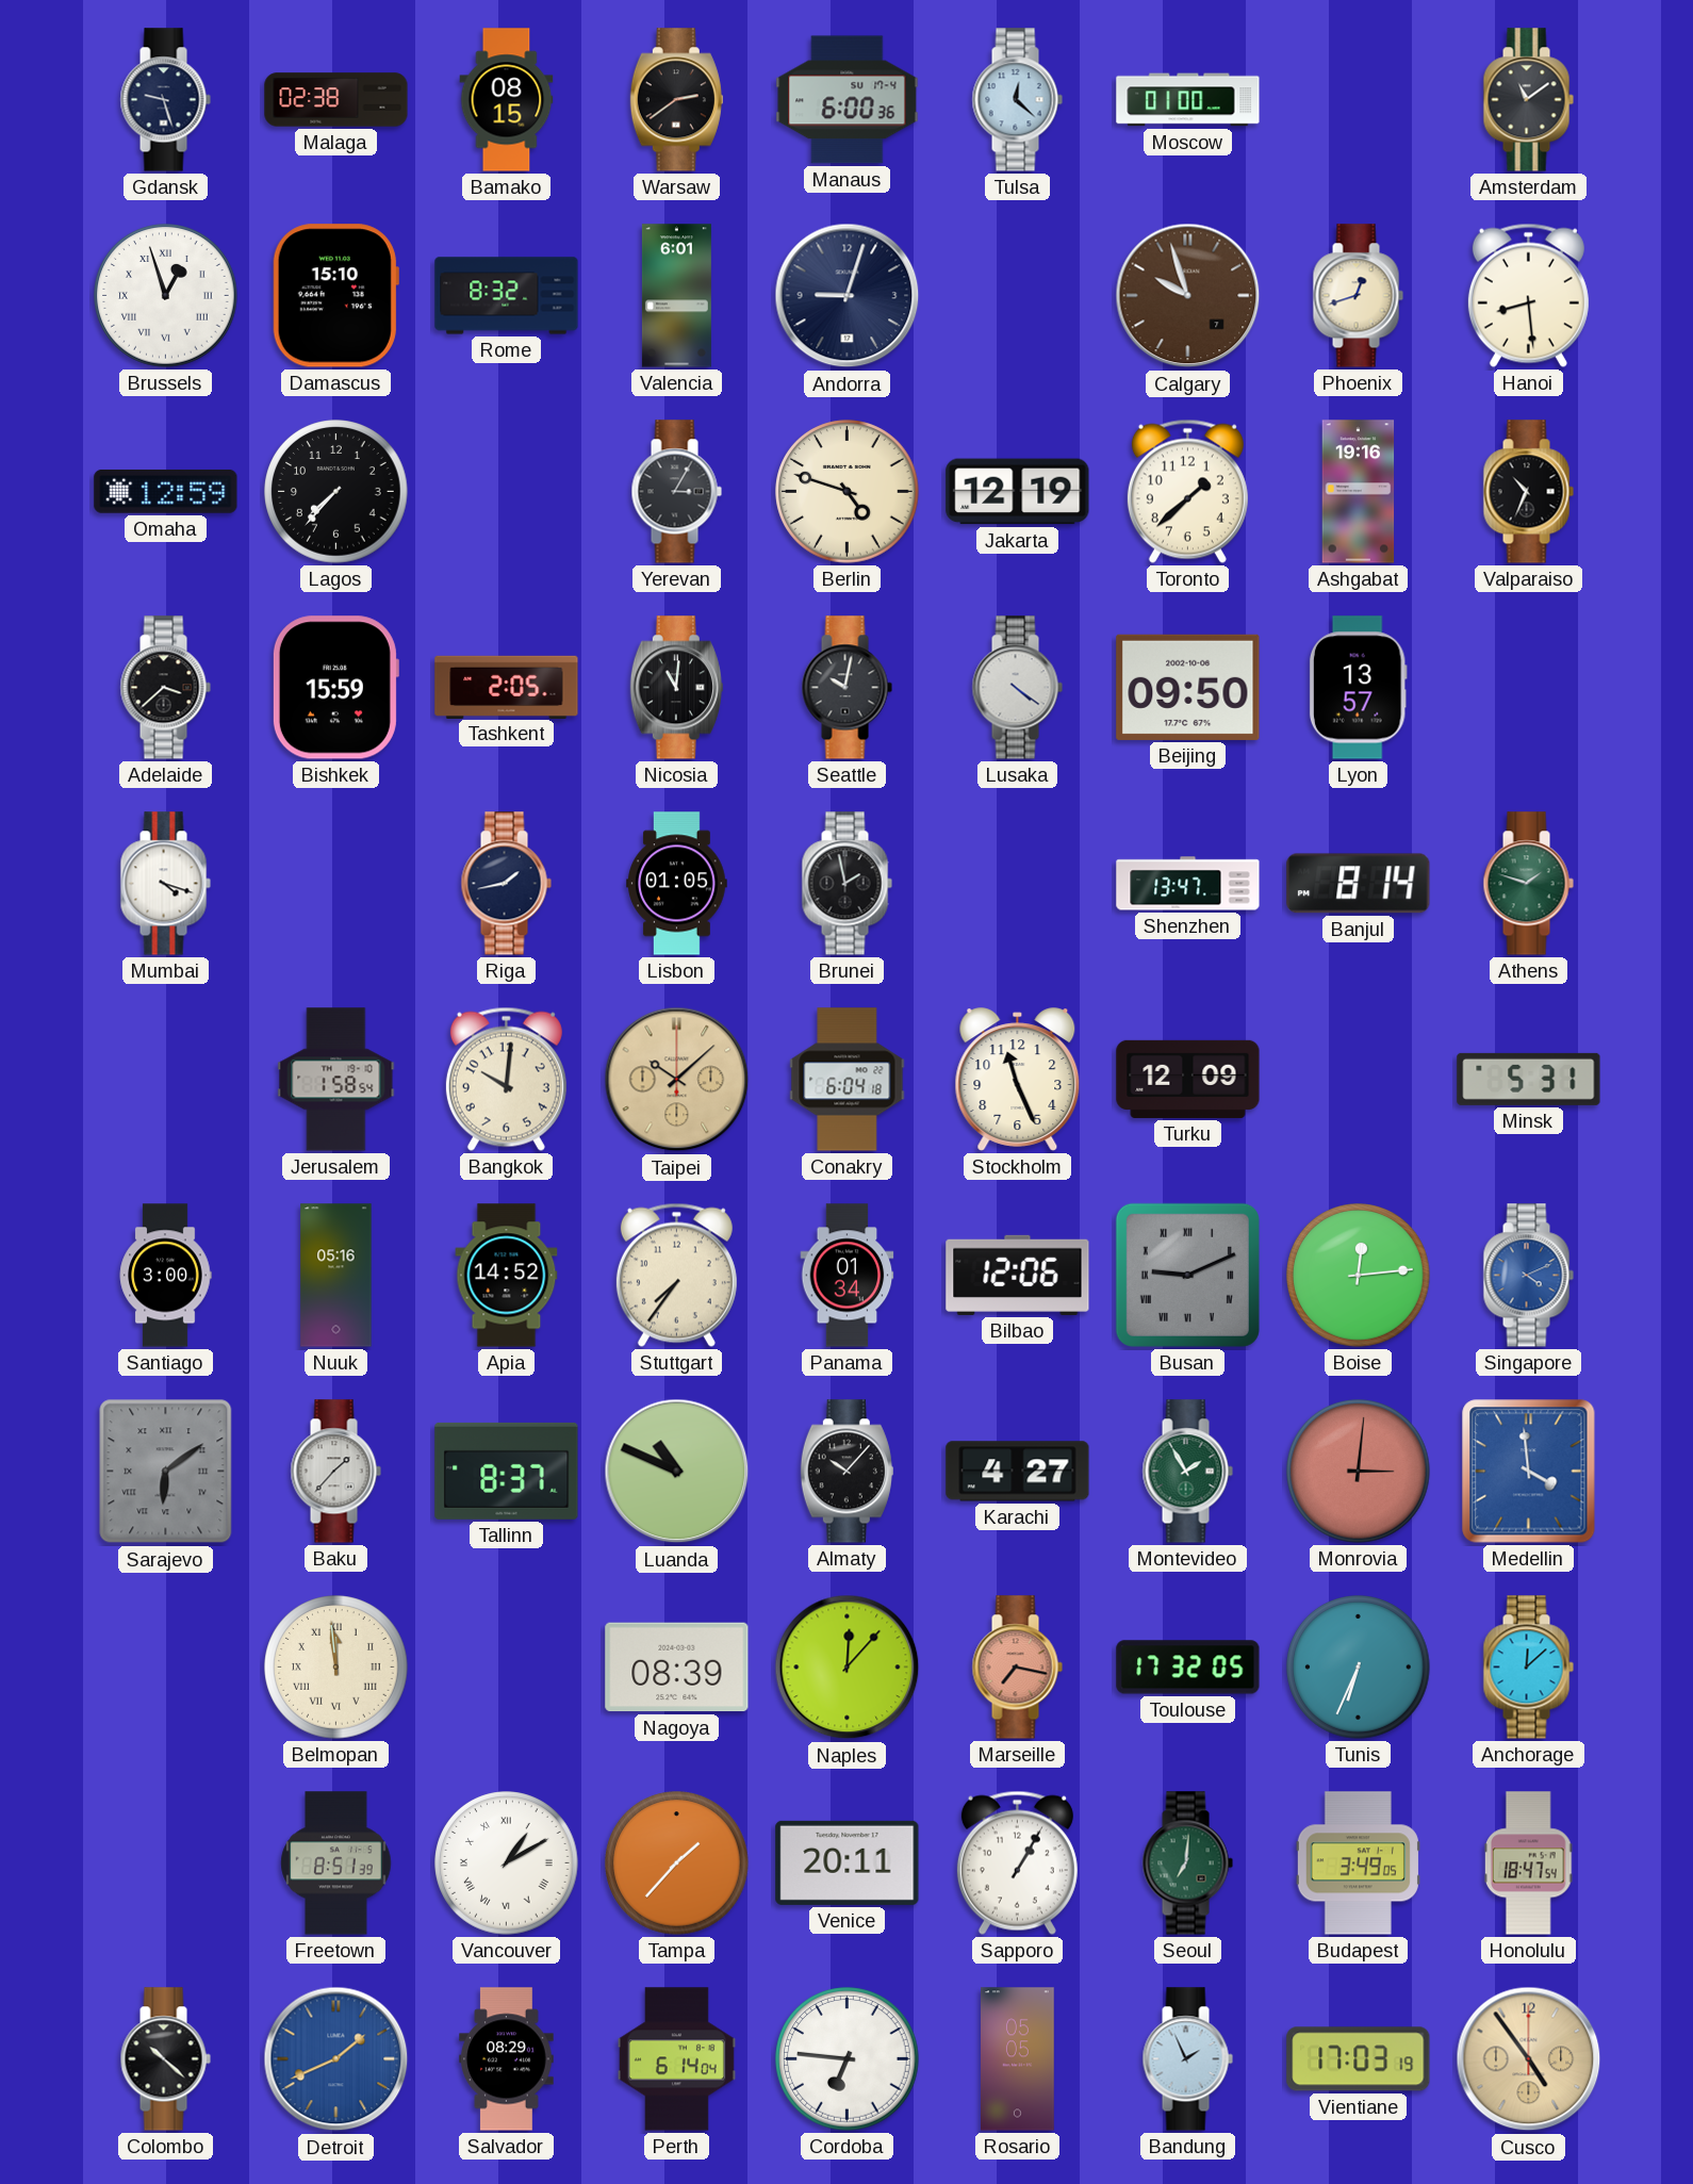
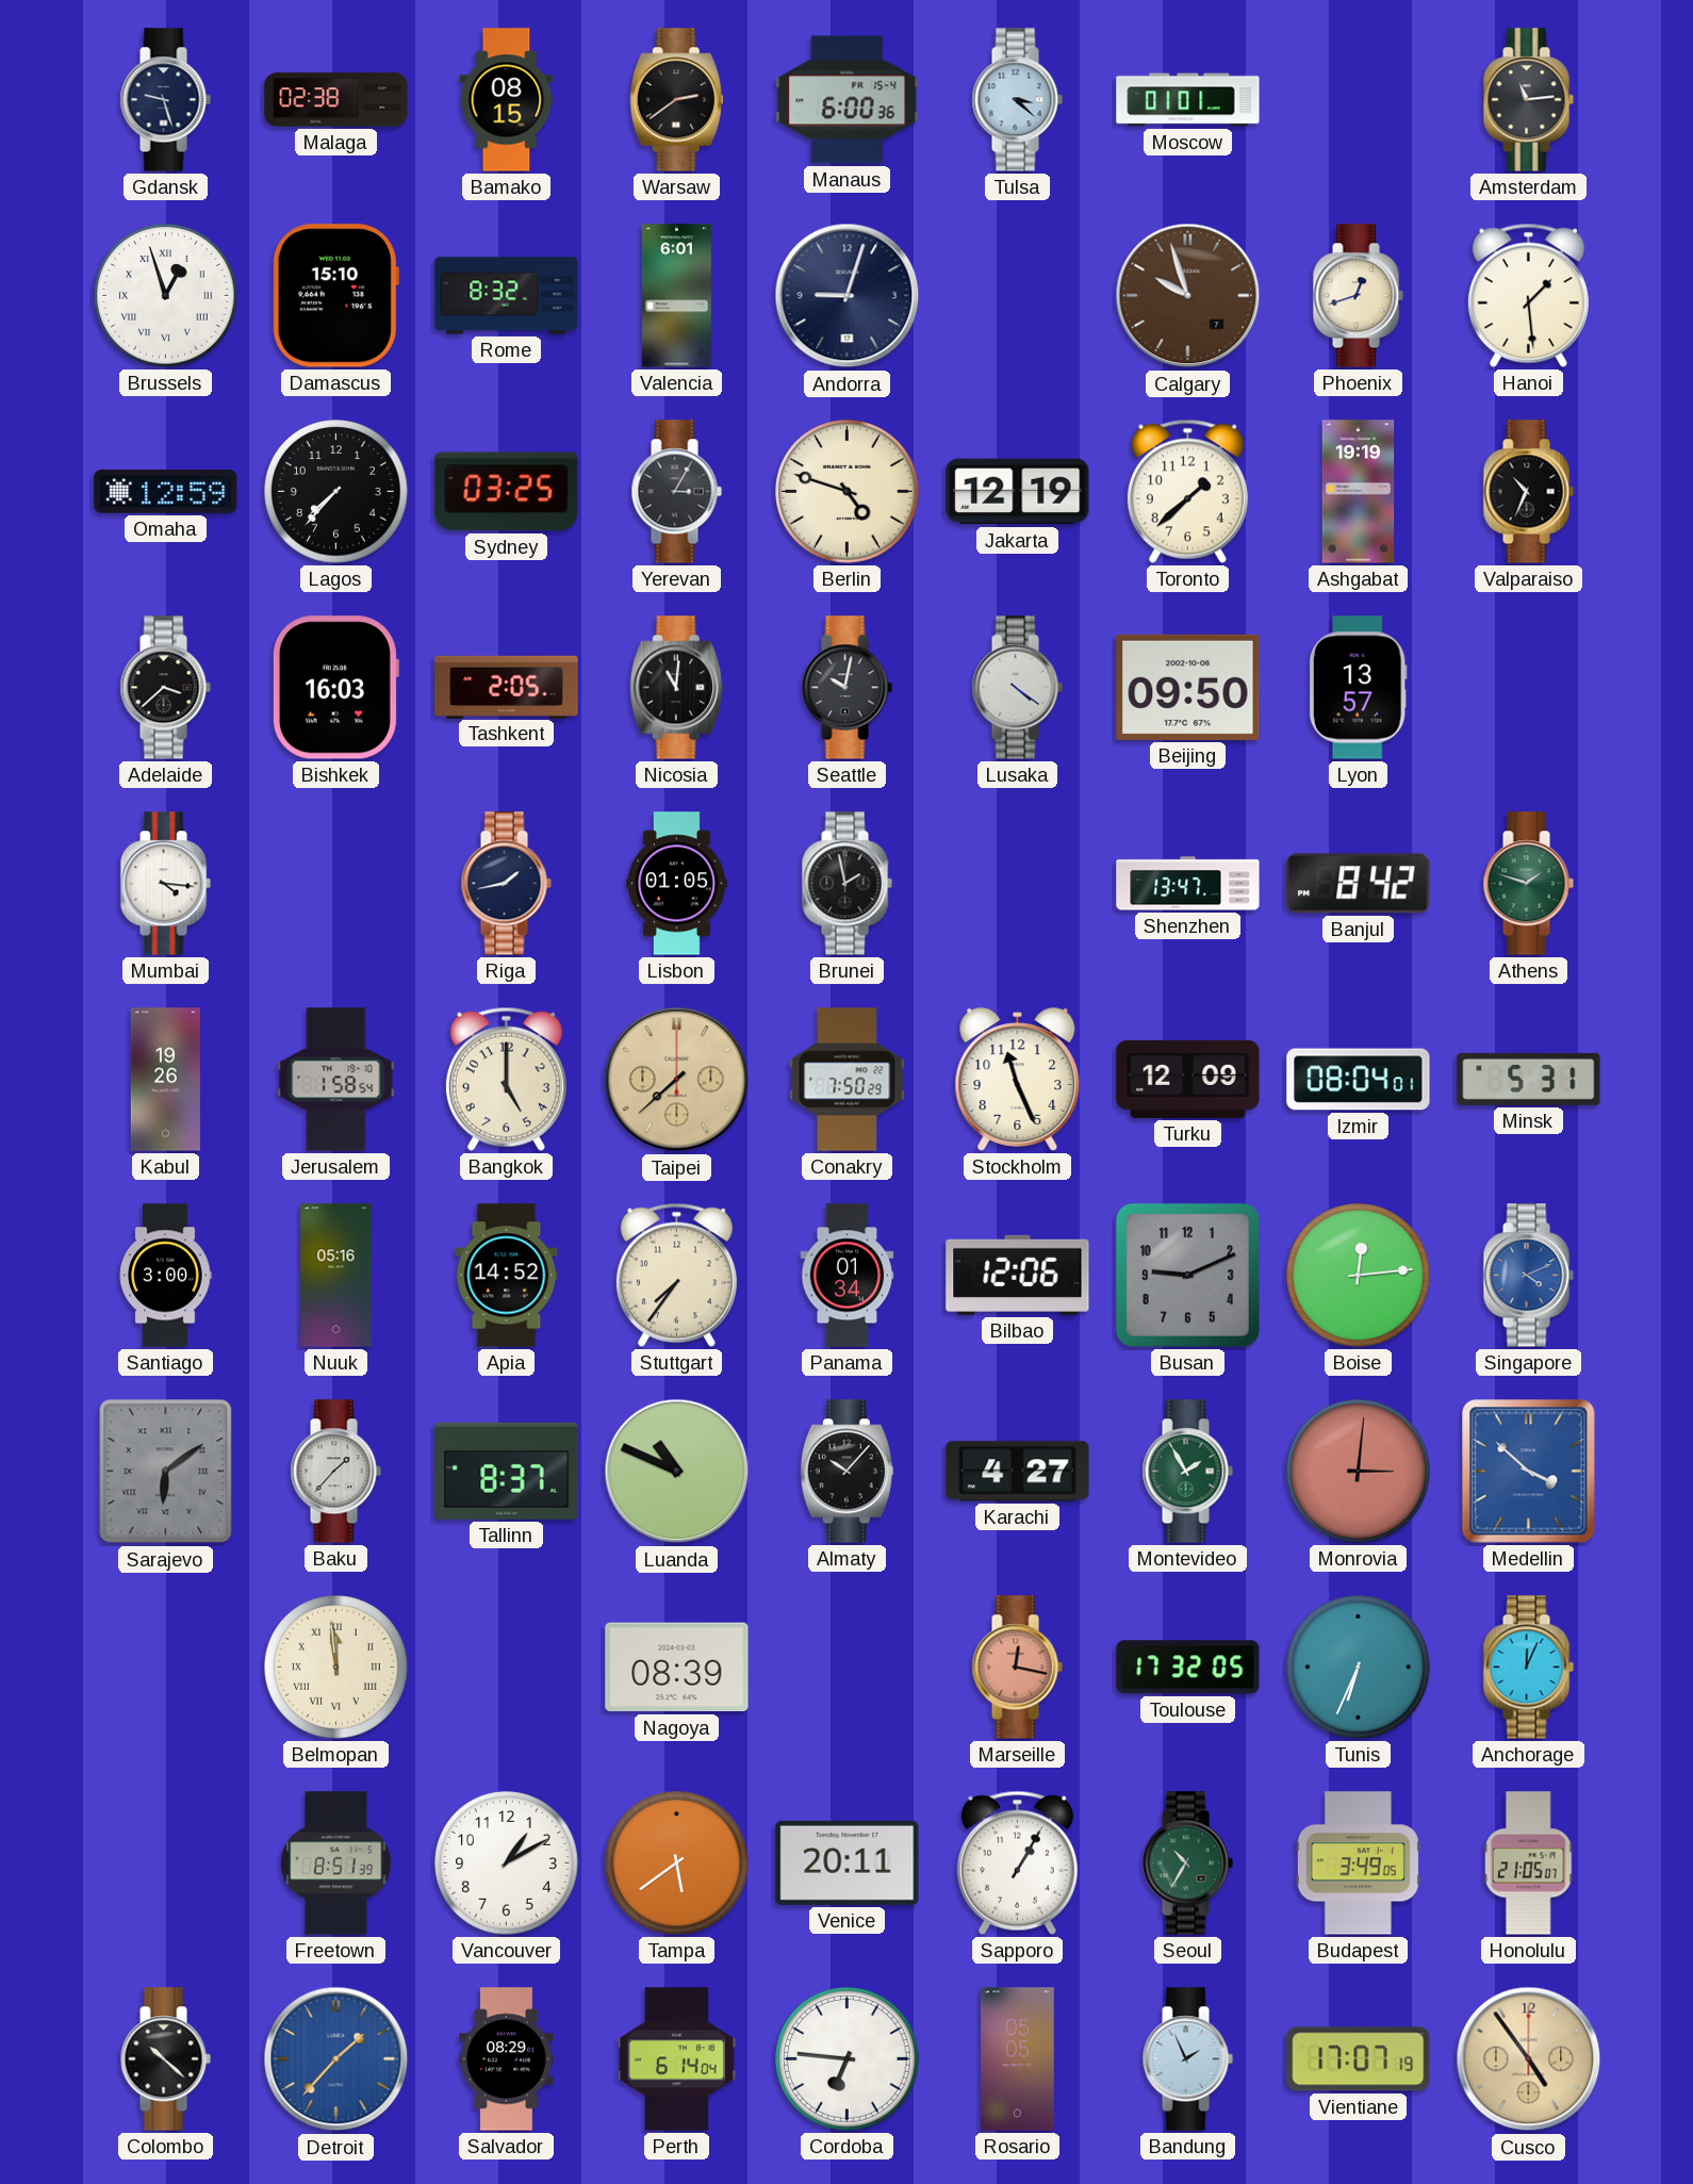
Manaus date: SU 17-4 -> FR 15-4 (848, 100)
Tulsa: 12:22 -> 3:22 (1017, 100)
Moscow: 01:00 -> 01:01 (1188, 100)
Amsterdam: 11:09 -> 11:14 (1528, 100)
Hanoi: 8:29 -> 1:29 (1528, 295)
Sydney: none -> 03:25 (507, 492)
Ashgabat: 19:16 -> 19:19 (1359, 492)
Bishkek: 15:59 -> 16:03 (335, 688)
Mumbai: 4:18 -> 4:16 (165, 884)
Banjul: 8:14 -> 8:42 (1359, 884)
Kabul: none -> 19:26 (165, 1080)
Bangkok: 10:01 -> 5:00 (506, 1079)
Taipei: 10:08 -> 7:38 (677, 1080)
Conakry: 6:04 -> 7:50 (848, 1080)
Izmir: none -> 08:04 (1359, 1080)
Busan numerals: Roman -> Arabic (1187, 1275)
Medellin: 3:59 -> 3:52 (1529, 1472)
Naples: 12:07 -> none (848, 1668)
Marseille: 7:17 -> 12:17 (1017, 1668)
Anchorage: 12:08 -> 12:04 (1528, 1668)
Vancouver numerals: Roman -> Arabic (507, 1863)
Tampa: 1:37 -> 5:39 (677, 1863)
Seoul: 7:01 -> 10:35 (1187, 1863)
Honolulu: 18:47 -> 21:05 (1528, 1863)
Detroit: 1:41 -> 1:37 (336, 2059)
Vientiane: 17:03 -> 17:07 (1359, 2059)
